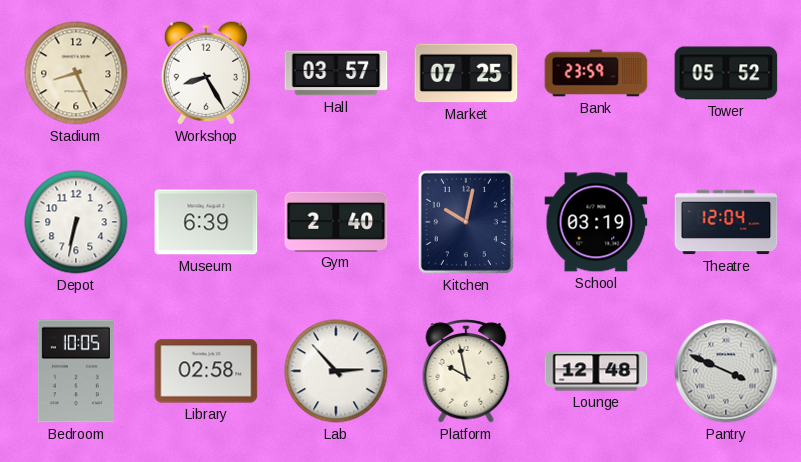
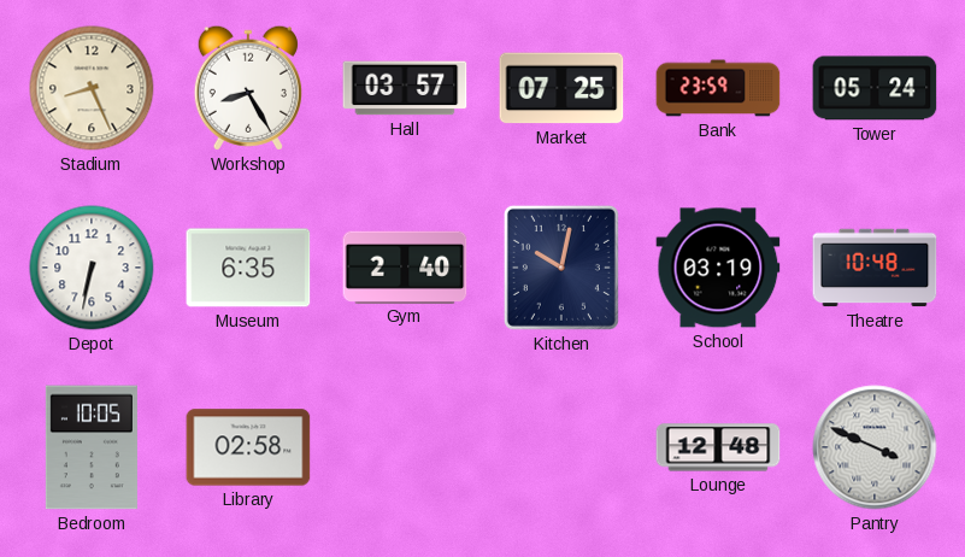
Tower: 05:52 -> 05:24 (875, 88)
Museum: 6:39 -> 6:35 (248, 268)
Theatre: 12:04 -> 10:48 (875, 268)
Lab: 2:53 -> none (336, 371)
Platform: 9:58 -> none (466, 371)
